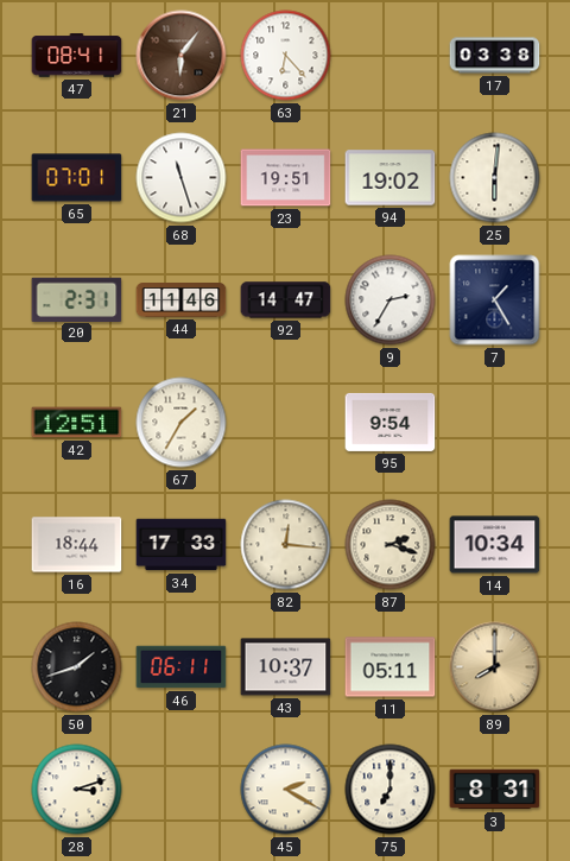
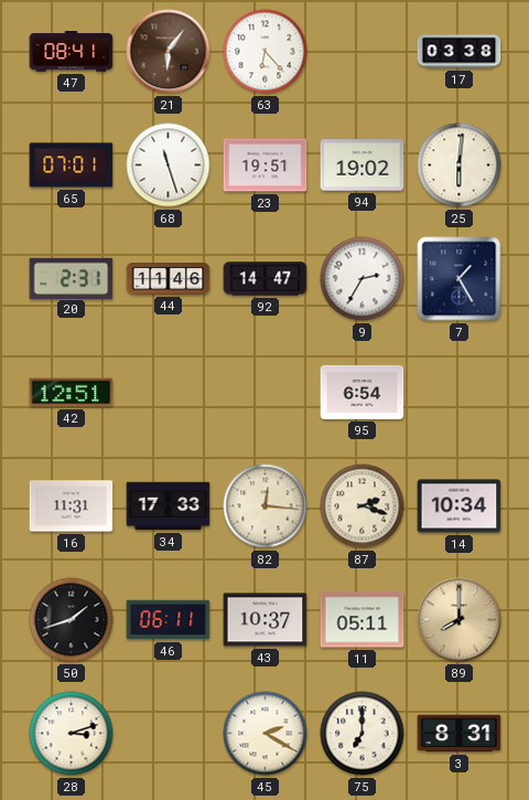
67: 1:35 -> none (182, 423)
95: 9:54 -> 6:54 (363, 392)
16: 18:44 -> 11:31 (72, 506)
